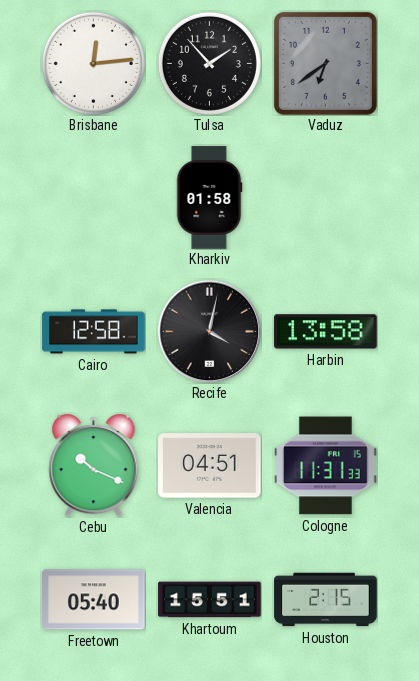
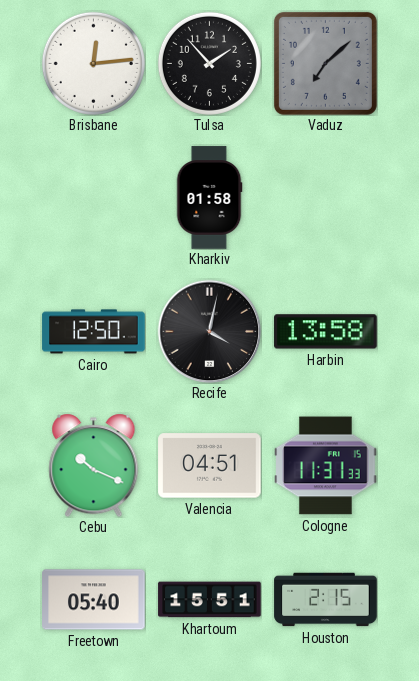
Vaduz: 6:39 -> 7:08 (325, 63)
Cairo: 12:58 -> 12:50 (94, 332)
